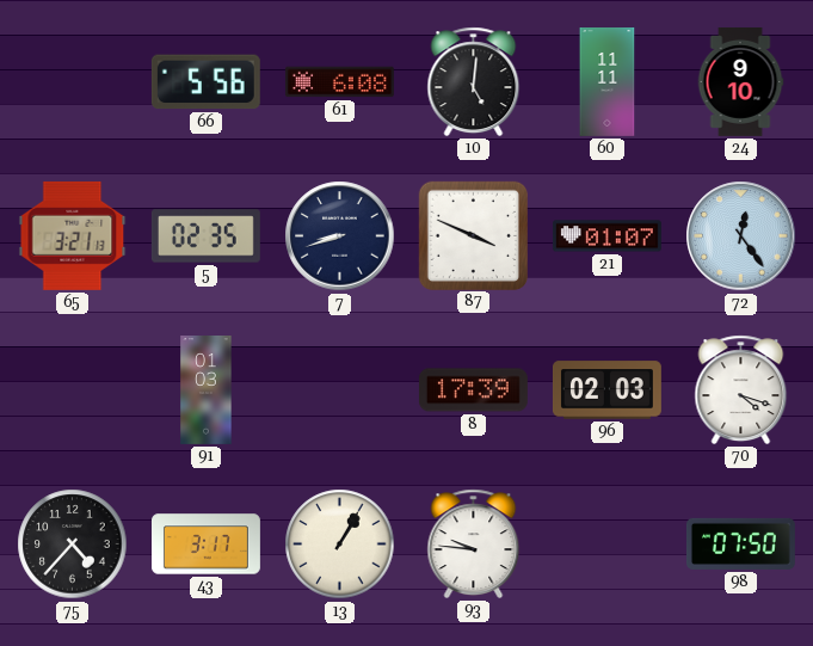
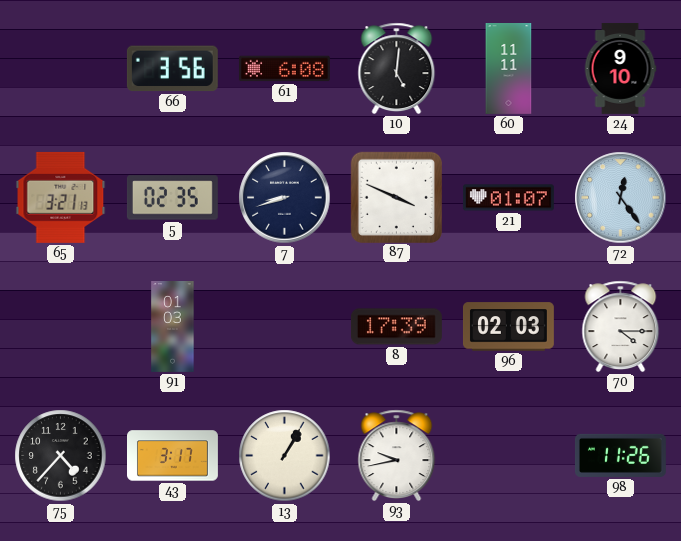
66: 5:56 -> 3:56 (172, 69)
70: 4:18 -> 4:15 (621, 326)
93: 9:46 -> 9:43 (397, 455)
98: 07:50 -> 11:26 (620, 455)
